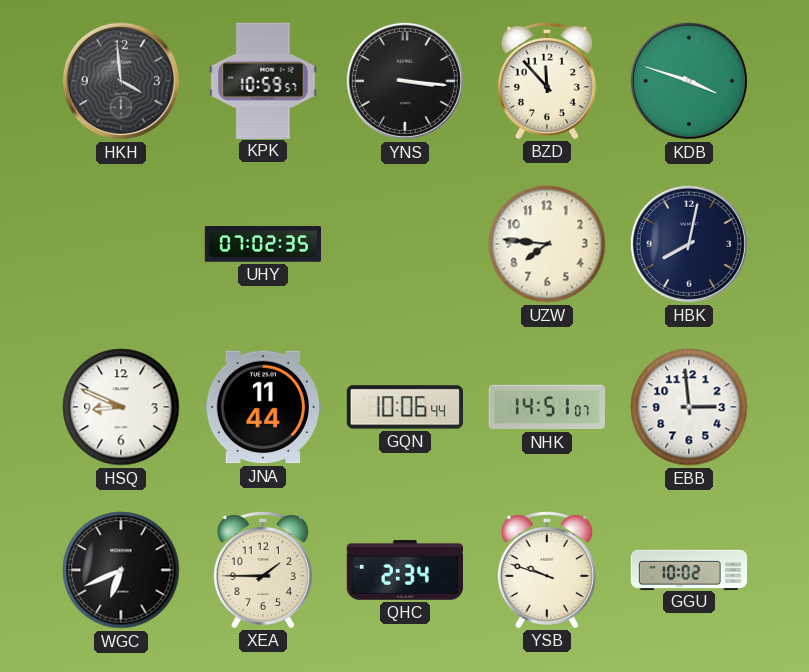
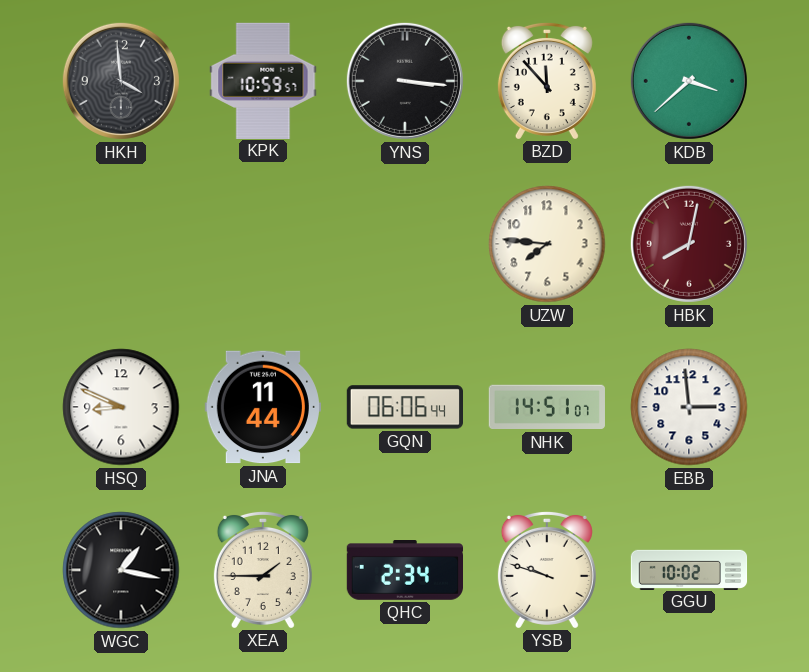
KDB: 3:48 -> 3:38 (689, 81)
UHY: 07:02 -> none (262, 244)
HBK dial: navy -> burgundy (689, 244)
GQN: 10:06 -> 06:06 (404, 407)
WGC: 6:41 -> 1:17 (121, 570)
